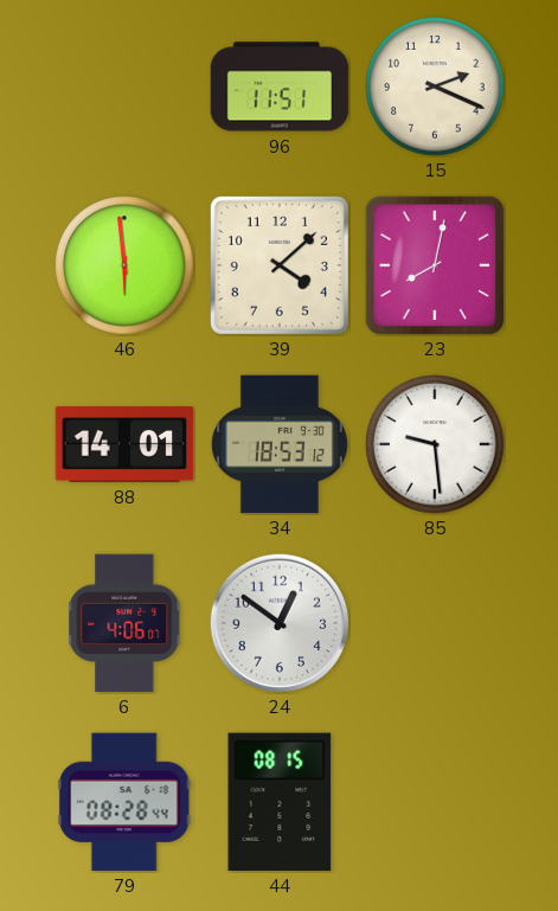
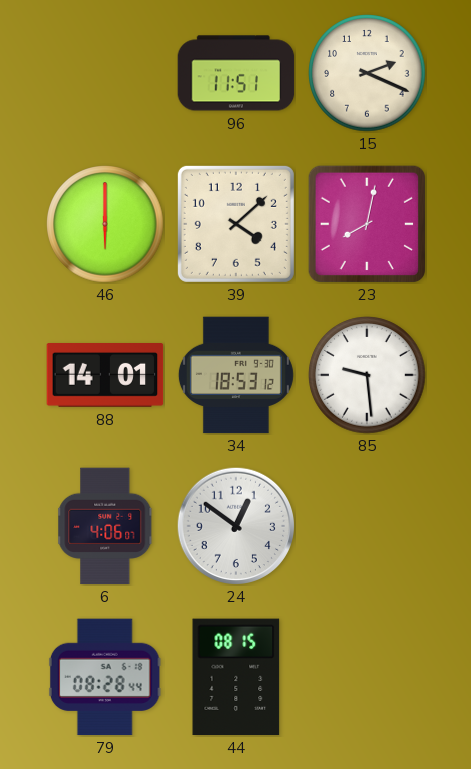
46: 5:59 -> 6:00 (105, 224)
